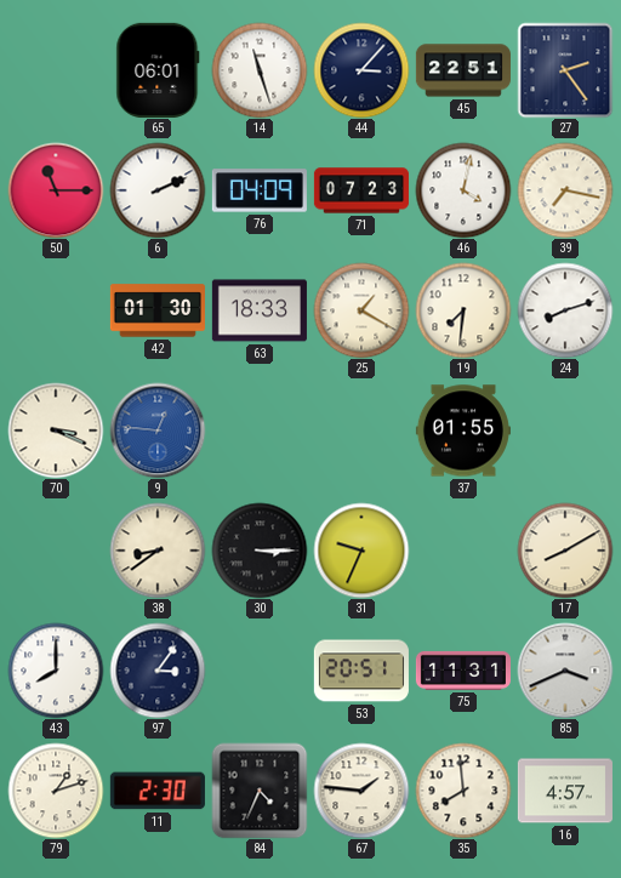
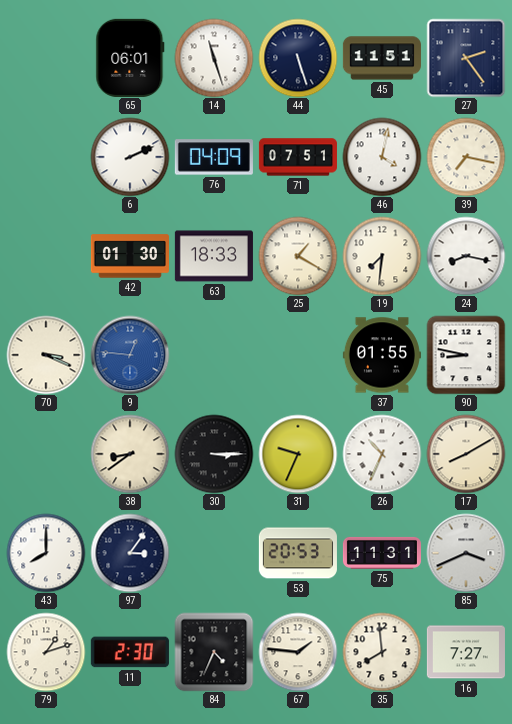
44: 3:07 -> 5:27 (298, 58)
45: 22:51 -> 11:51 (382, 58)
50: 11:15 -> none (56, 190)
71: 07:23 -> 07:51 (298, 157)
24: 8:12 -> 8:17 (466, 256)
90: none -> 8:47 (466, 355)
26: none -> 10:34 (382, 454)
53: 20:51 -> 20:53 (298, 553)
16: 4:57 -> 7:27 (466, 652)
